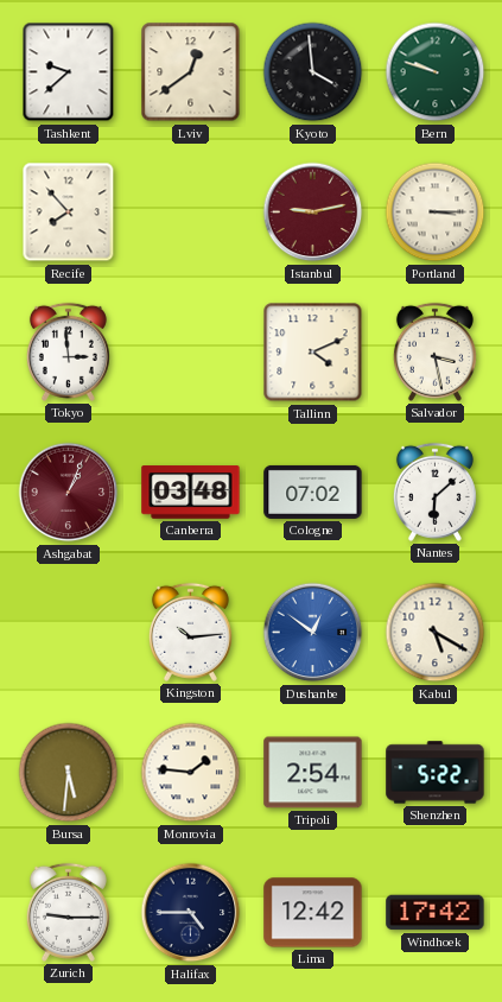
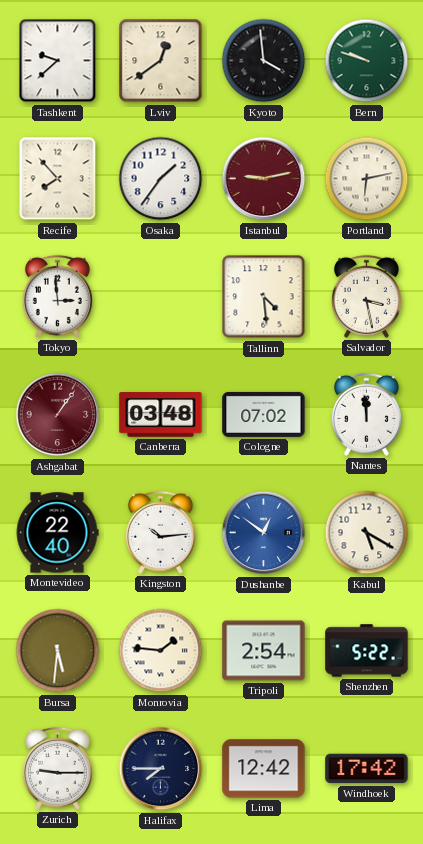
Osaka: none -> 1:36 (161, 179)
Portland: 3:15 -> 6:13 (367, 179)
Tallinn: 4:11 -> 4:29 (264, 297)
Ashgabat: 1:04 -> 1:06 (58, 415)
Nantes: 6:08 -> 11:59 (366, 414)
Montevideo: none -> 22:40 (57, 533)
Halifax: 4:45 -> 7:45 (161, 769)
